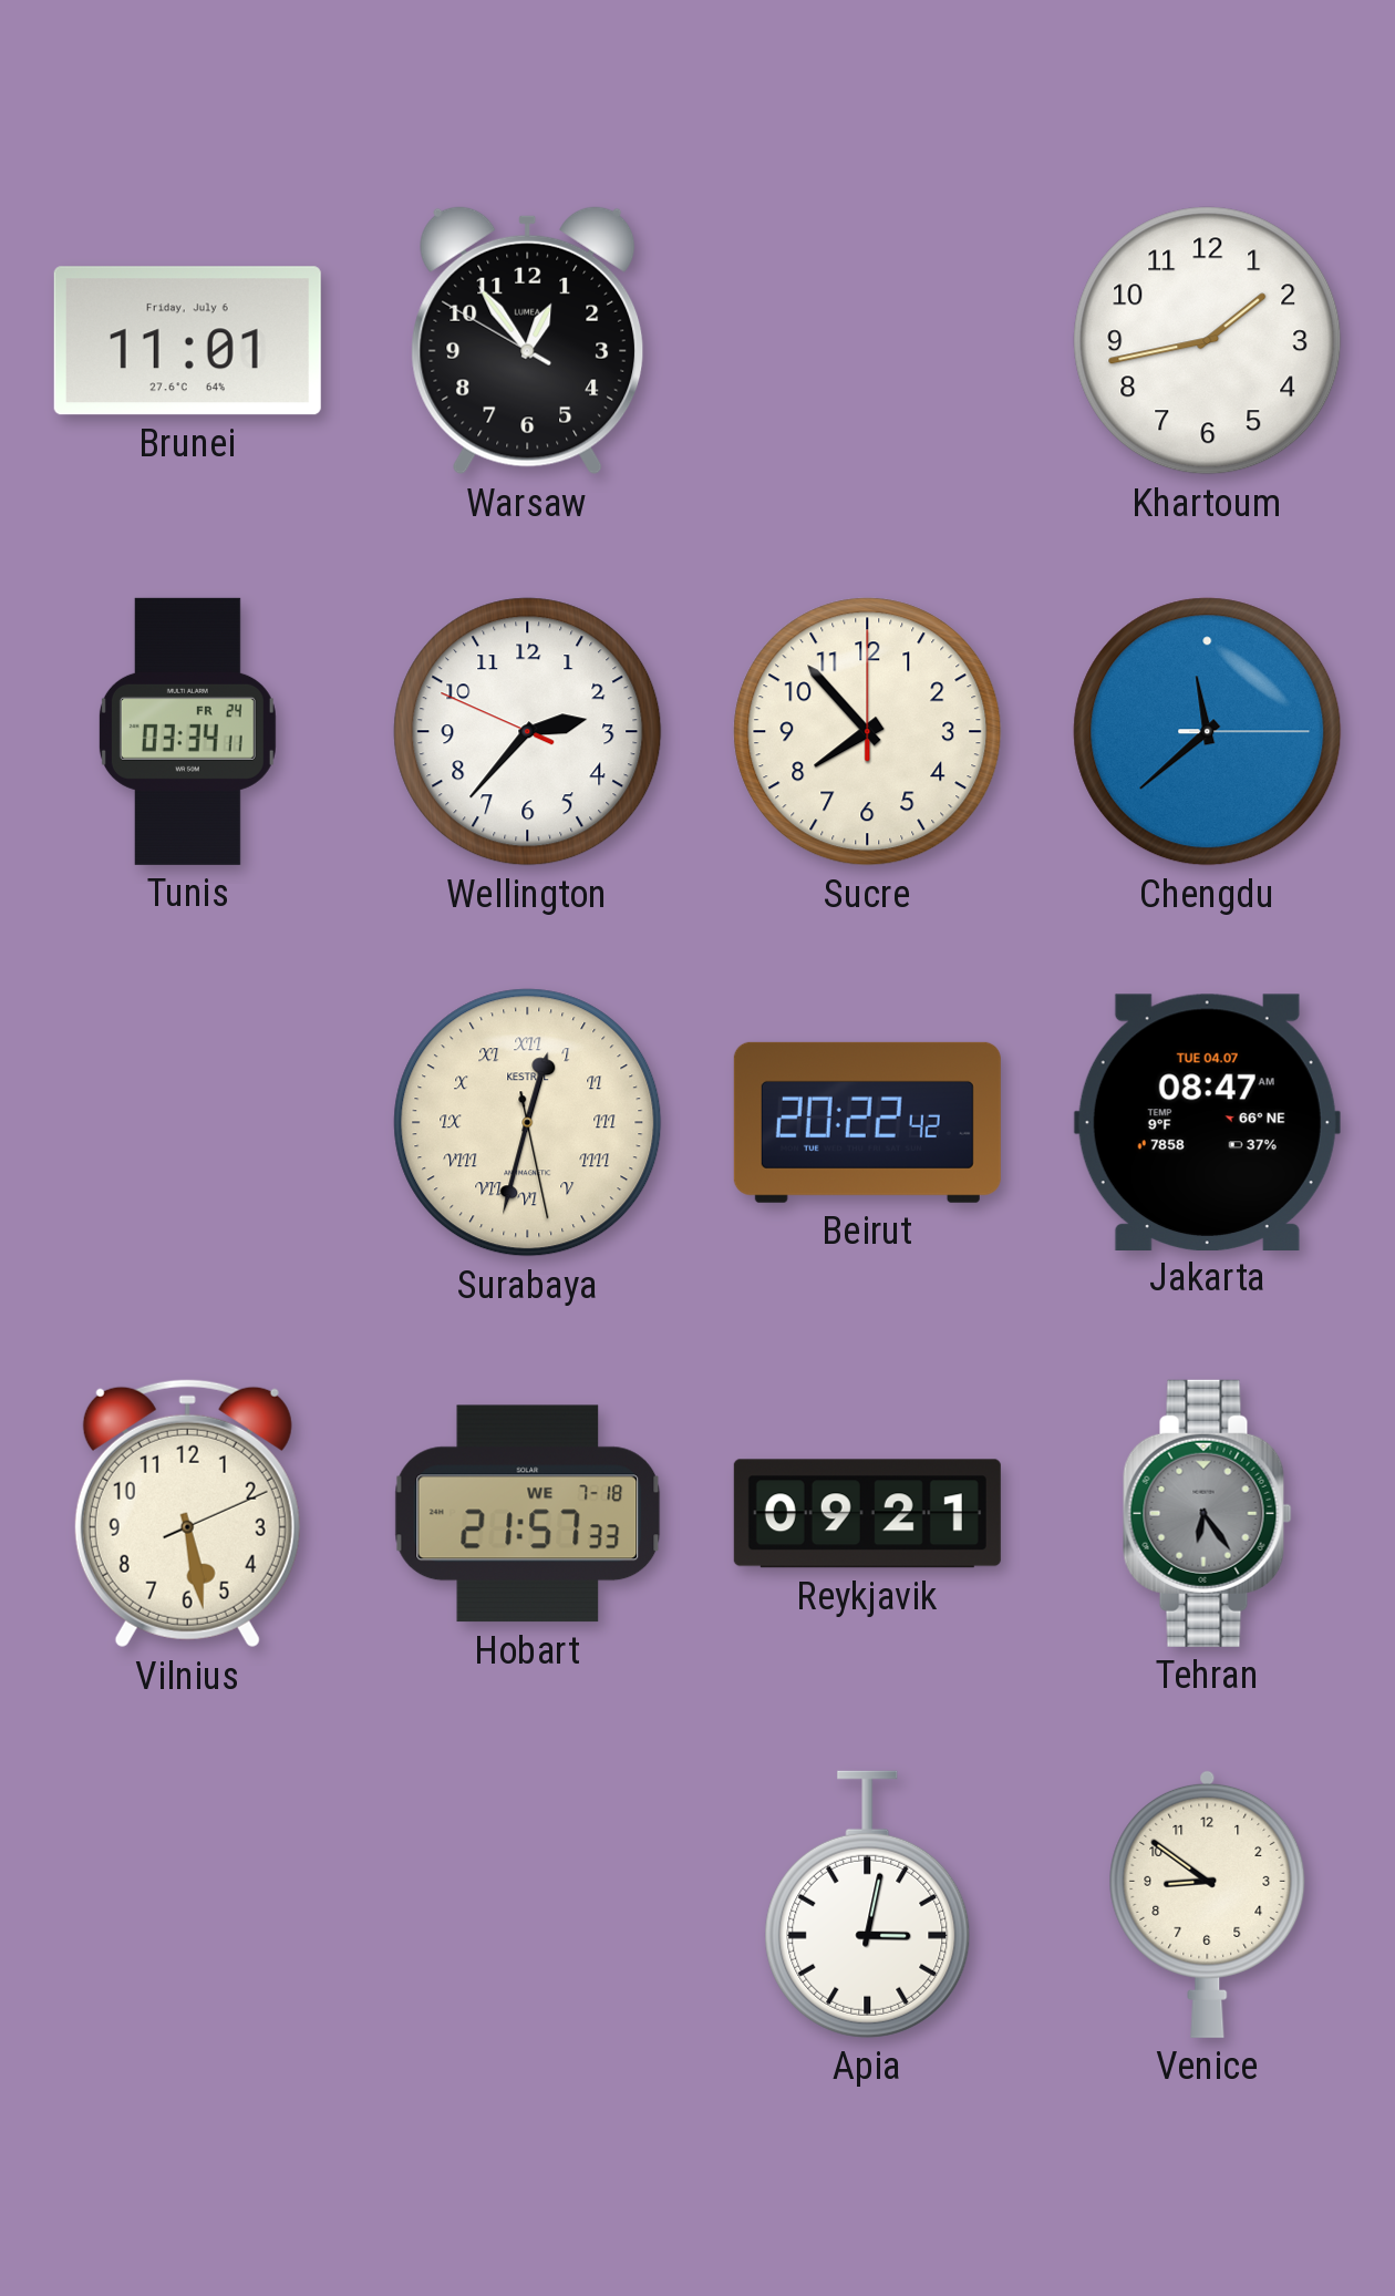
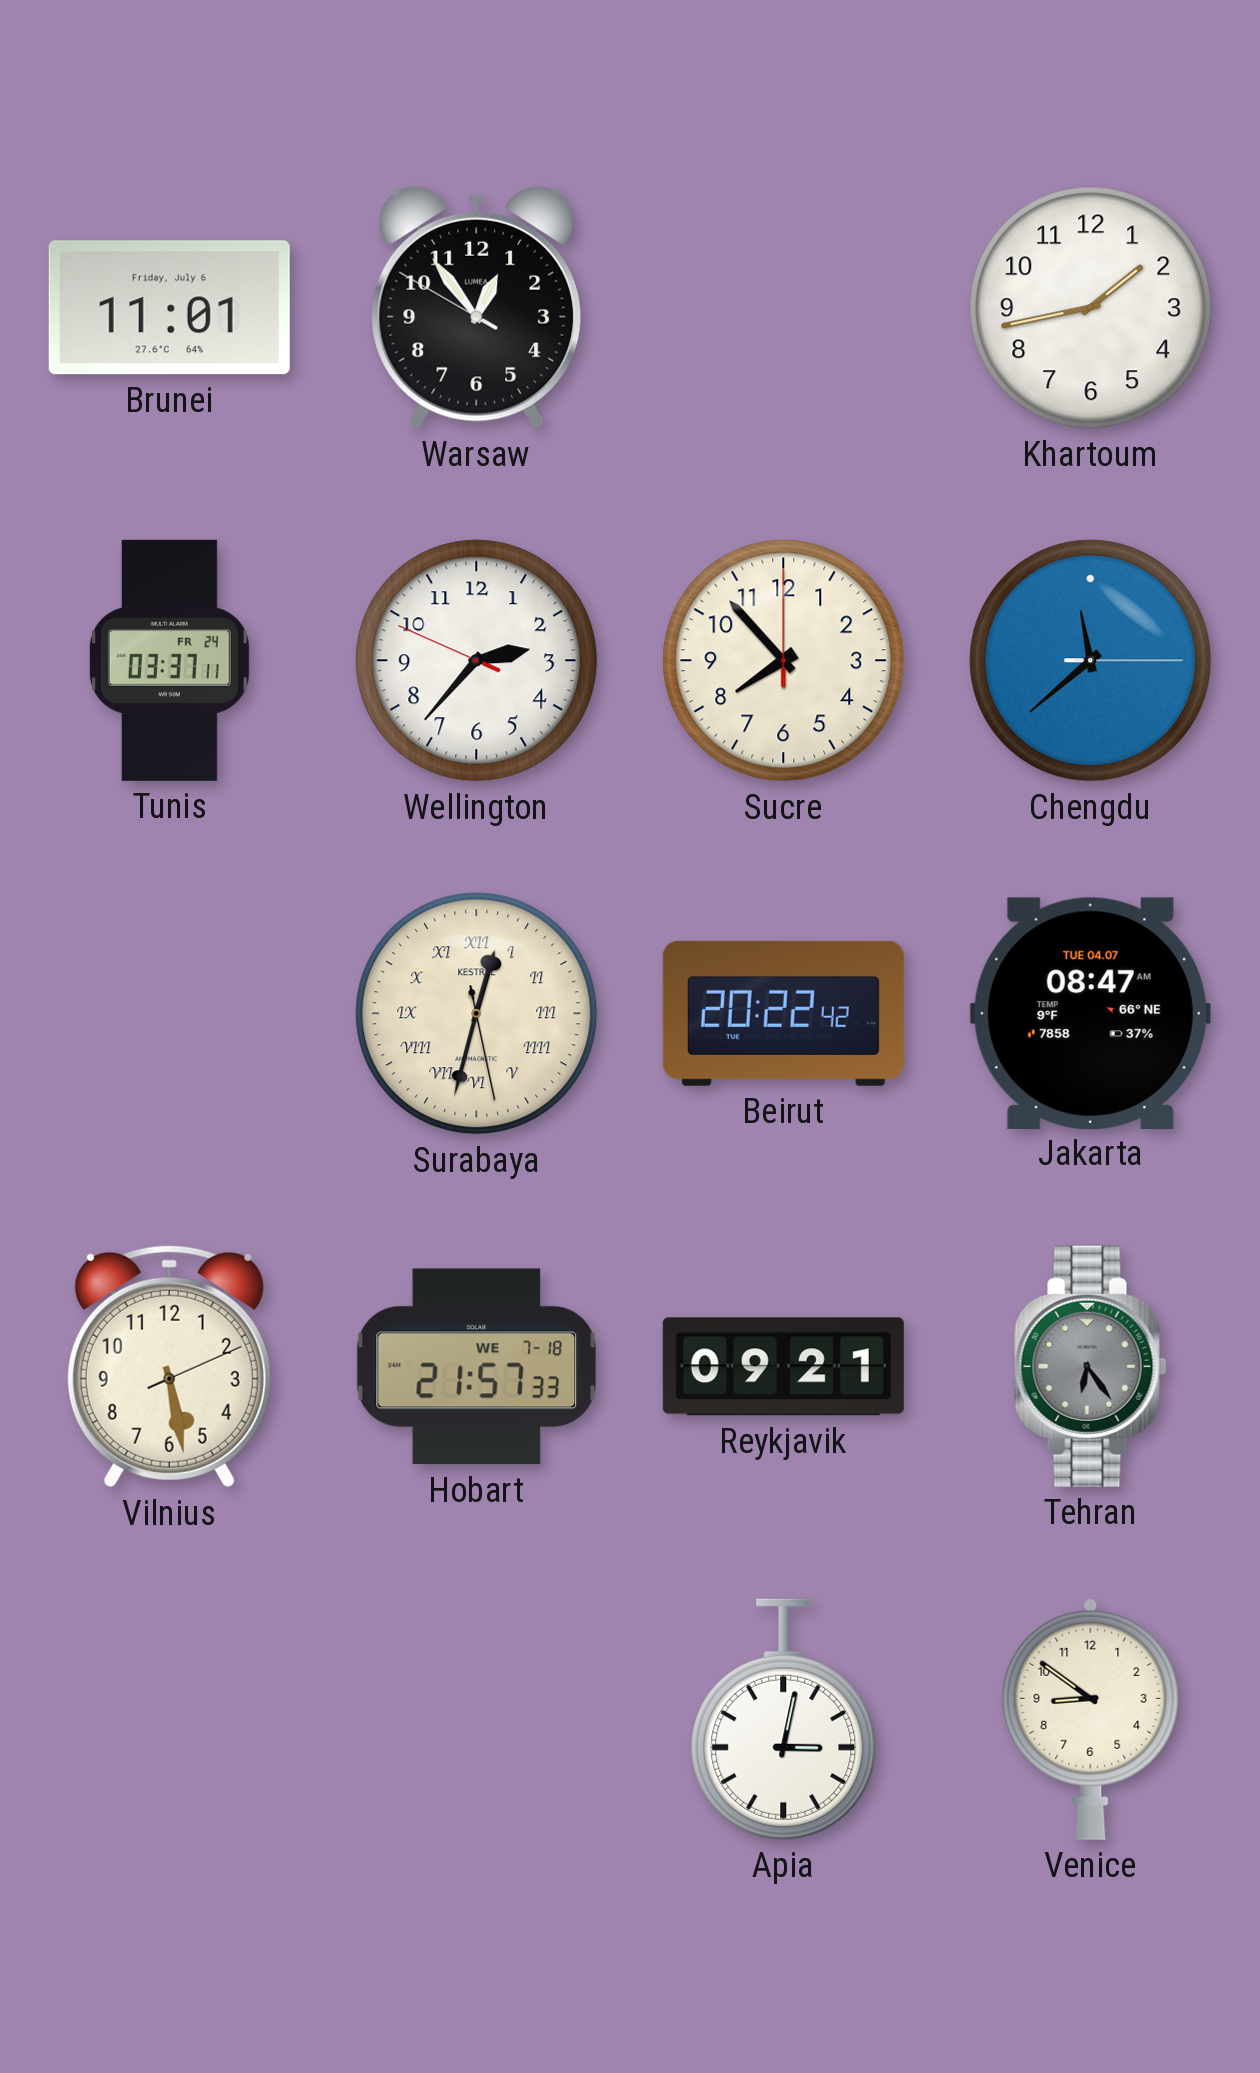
Tunis: 03:34 -> 03:37 (169, 660)
